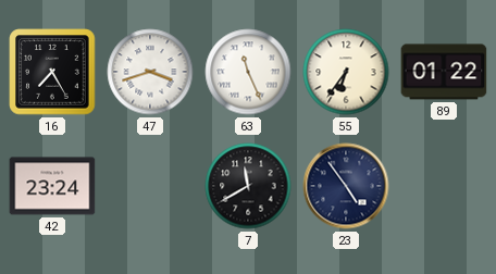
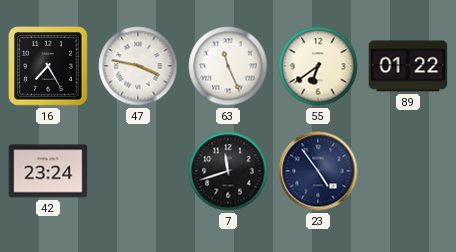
47: 3:42 -> 3:47 (138, 66)
55: 6:36 -> 6:39 (318, 66)
7: 11:40 -> 11:42 (228, 171)
